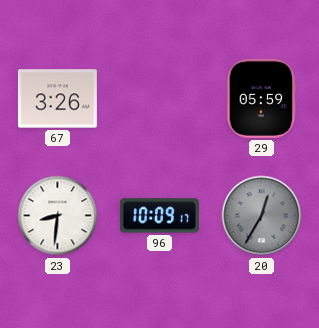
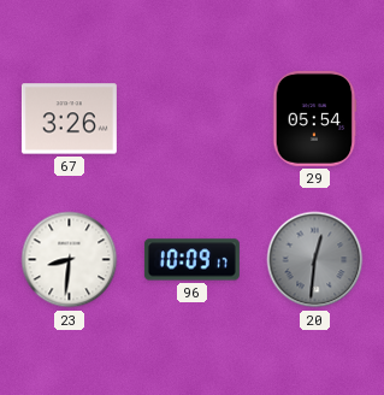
29: 05:59 -> 05:54 (314, 118)
20: 12:35 -> 12:31 (315, 260)
